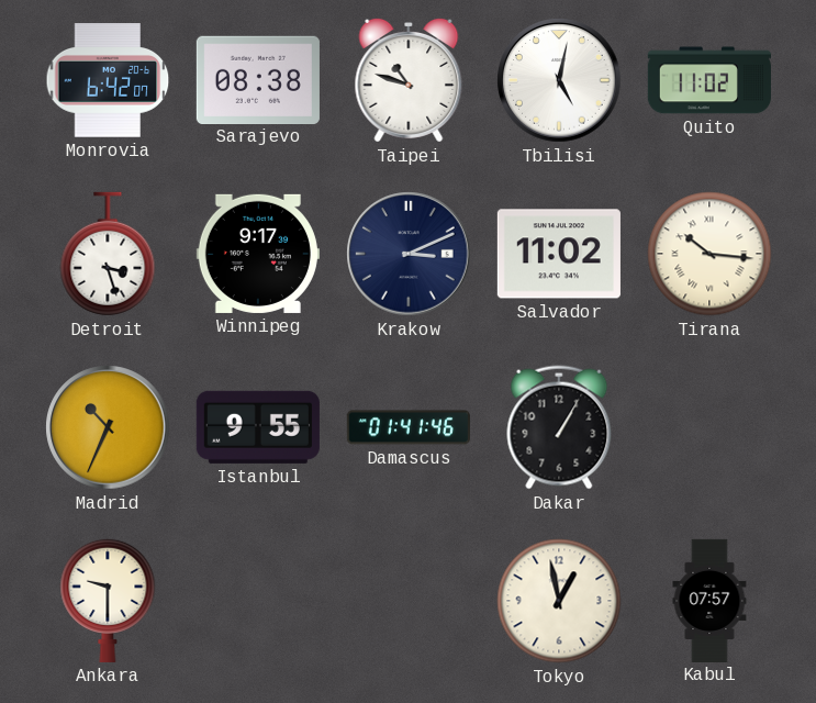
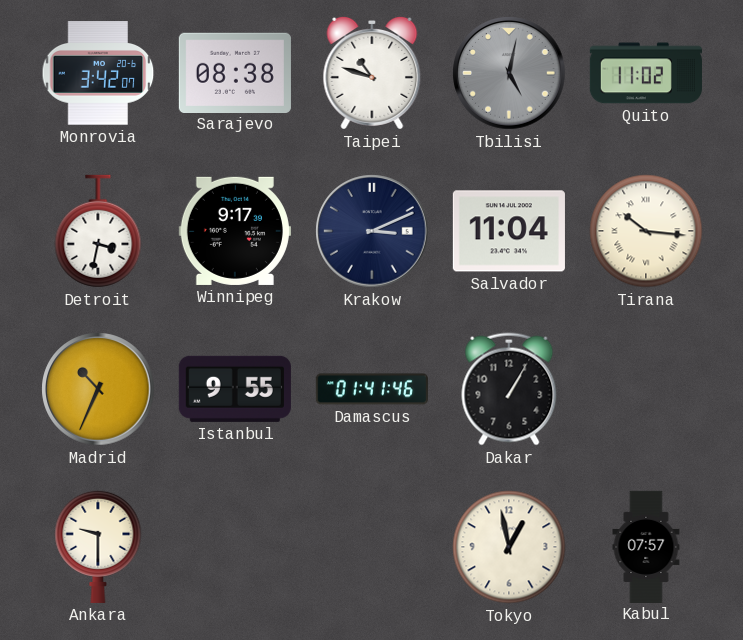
Monrovia: 6:42 -> 3:42 (98, 73)
Tbilisi dial: white -> grey (509, 73)
Detroit: 3:27 -> 3:32 (98, 231)
Salvador: 11:02 -> 11:04 (509, 231)
